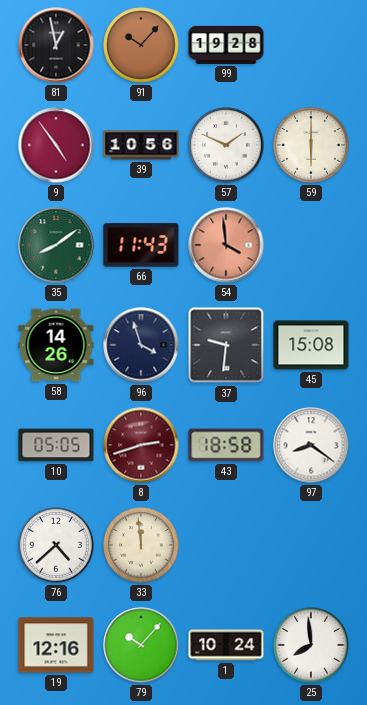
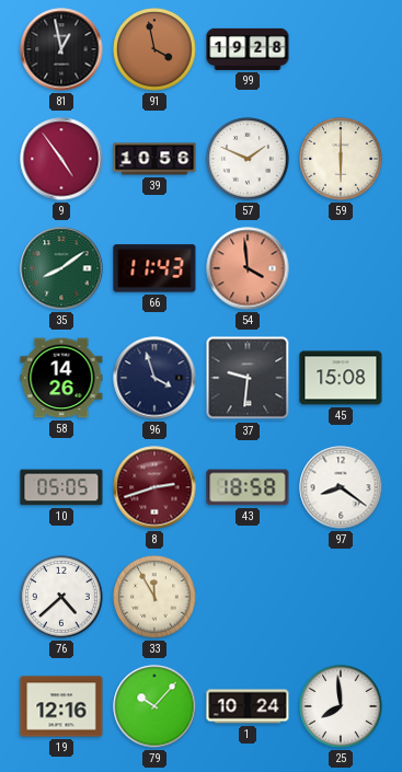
91: 10:07 -> 3:58 (154, 49)
33: 11:59 -> 11:55 (154, 597)
